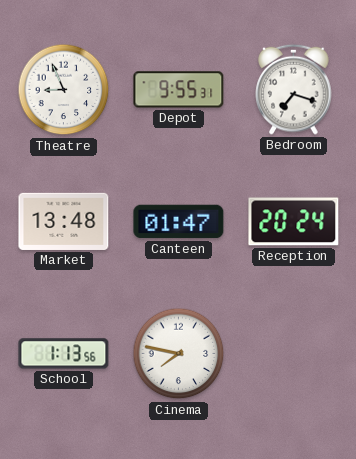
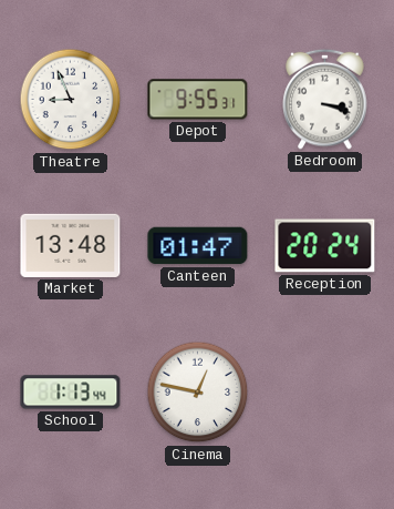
Bedroom: 7:18 -> 3:18 (325, 99)
School: 1:13:56 -> 1:13:44 (71, 393)
Cinema: 7:47 -> 12:47 (198, 393)
